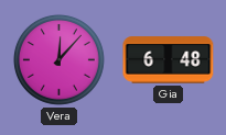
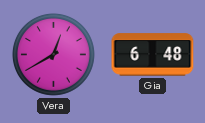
Vera: 12:07 -> 12:40 (53, 54)
